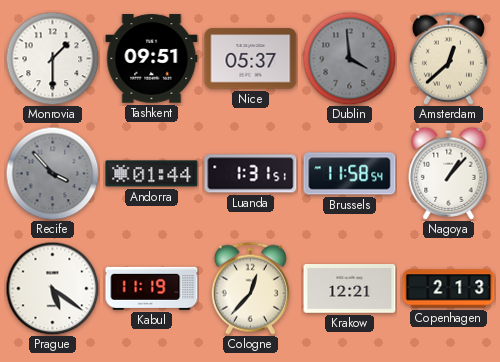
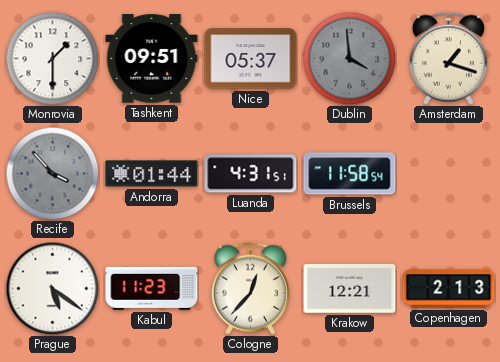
Amsterdam: 12:38 -> 1:18 (448, 58)
Luanda: 1:31 -> 4:31 (251, 174)
Nagoya: 1:07 -> none (449, 173)
Kabul: 11:19 -> 11:23 (152, 288)
